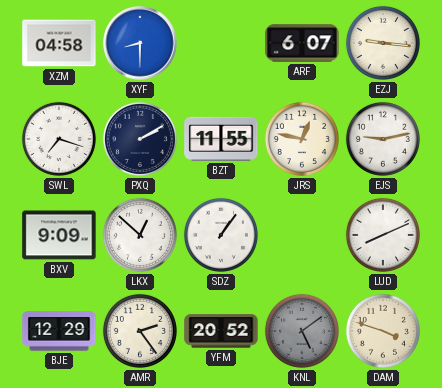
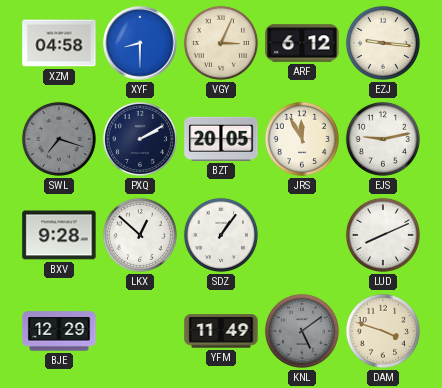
VGY: none -> 3:04 (221, 43)
ARF: 6:07 -> 6:12 (302, 43)
SWL dial: white -> grey (59, 139)
BZT: 11:55 -> 20:05 (221, 139)
JRS: 12:47 -> 11:55 (302, 139)
BXV: 9:09 -> 9:28 (59, 235)
AMR: 2:24 -> none (140, 331)
YFM: 20:52 -> 11:49 (221, 331)
